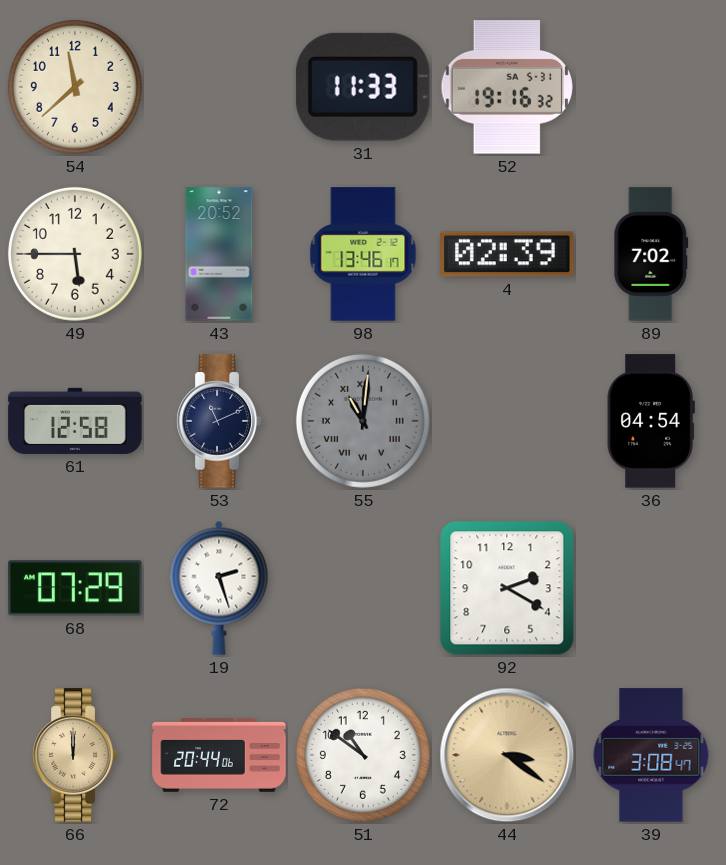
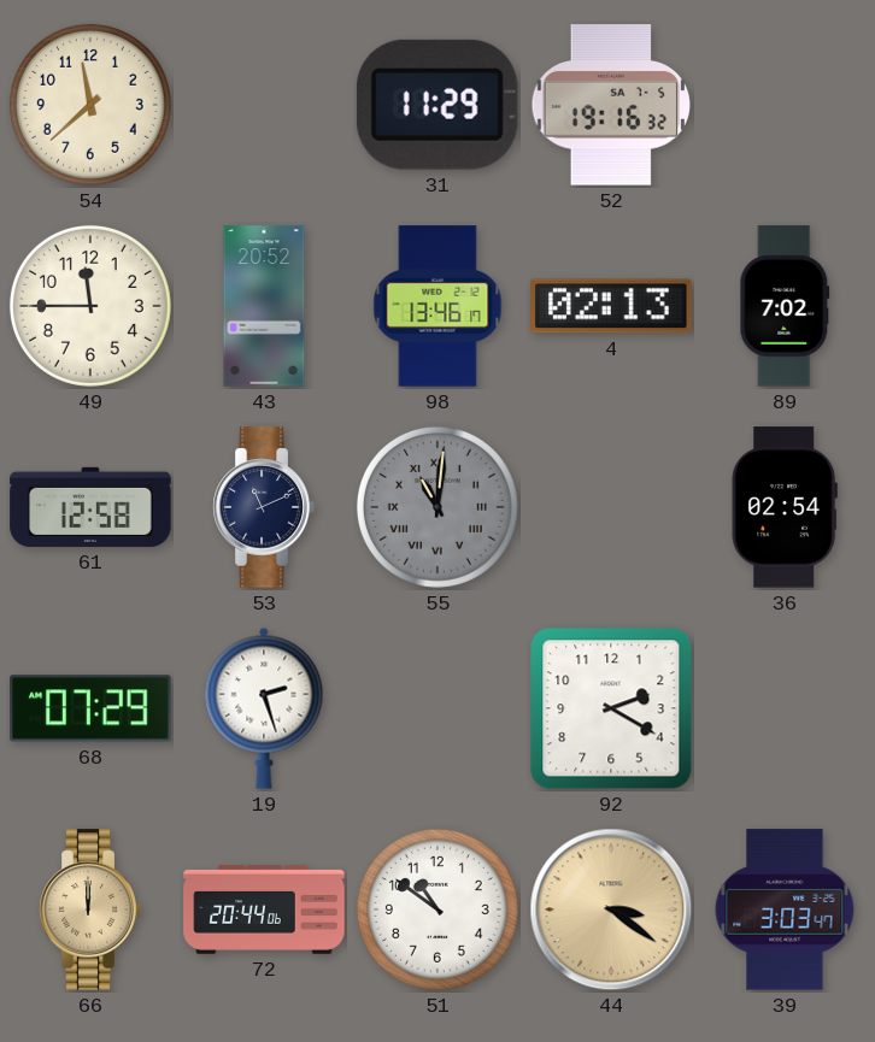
31: 11:33 -> 11:29 (437, 105)
52 date: SA 5-31 -> SA 7-5 (611, 105)
49: 5:45 -> 11:45 (90, 306)
4: 02:39 -> 02:13 (611, 306)
36: 04:54 -> 02:54 (785, 507)
39: 3:08 -> 3:03 (785, 909)
